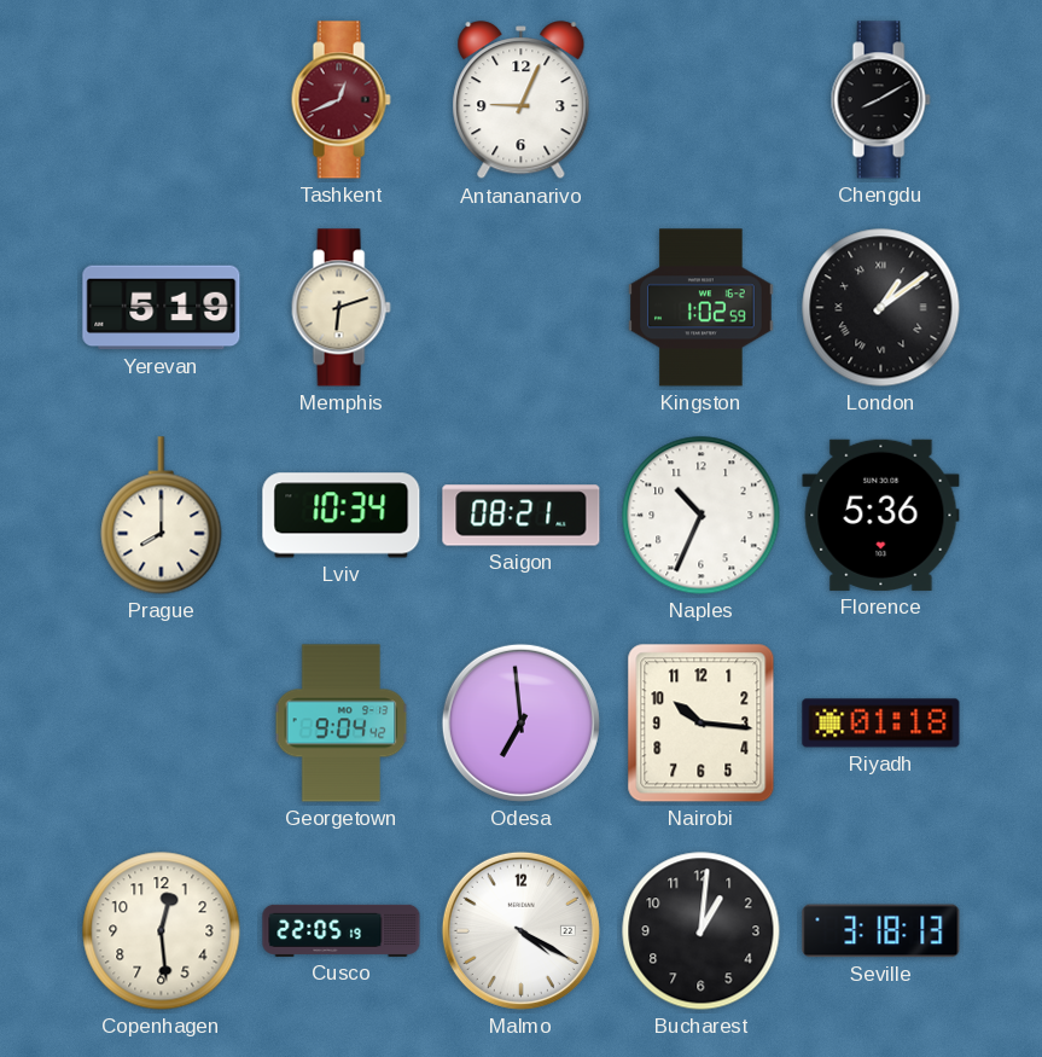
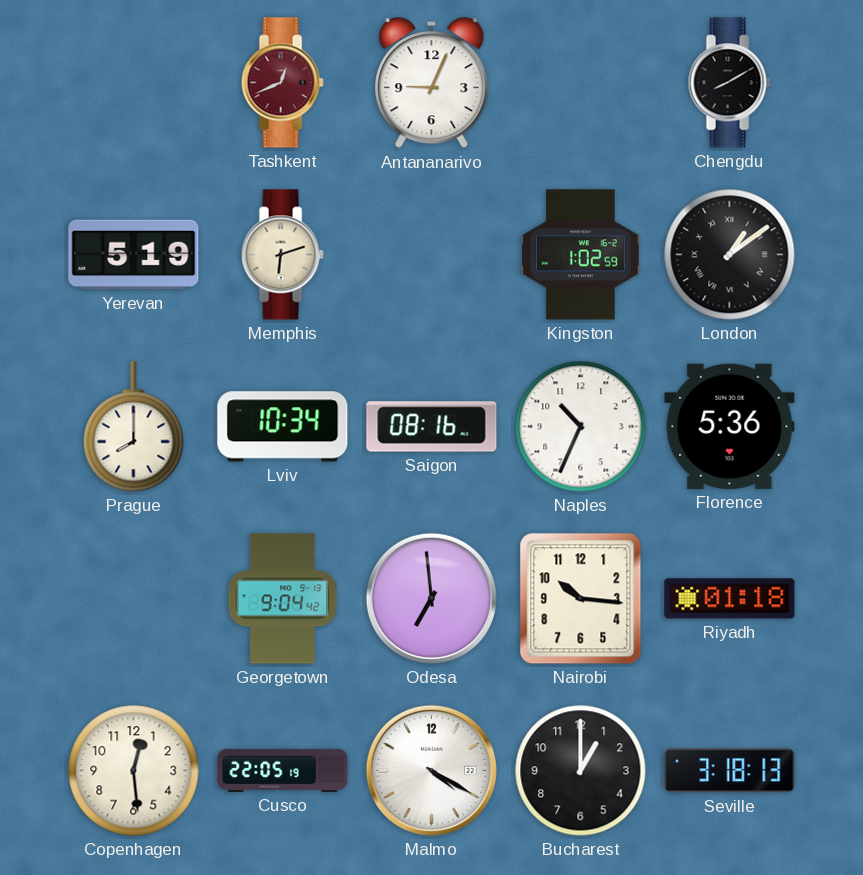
Saigon: 08:21 -> 08:16 (432, 427)
Bucharest: 1:01 -> 1:00 (581, 771)
